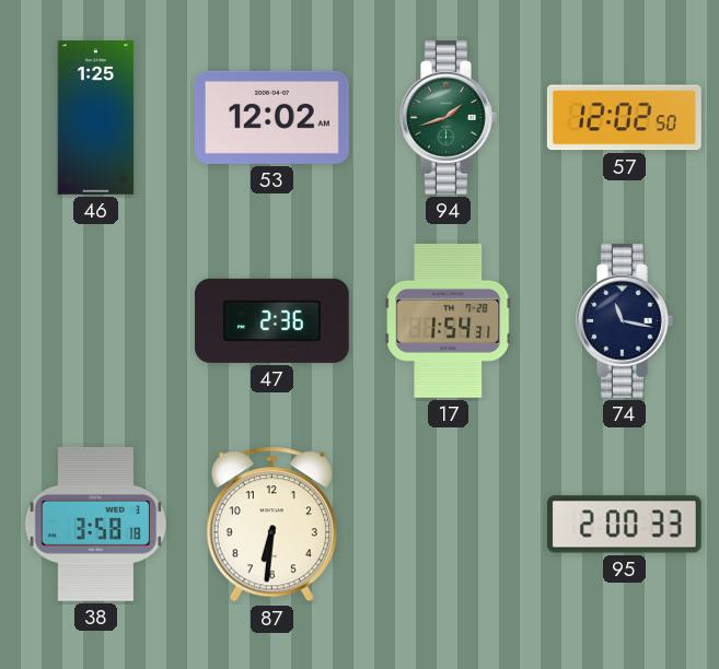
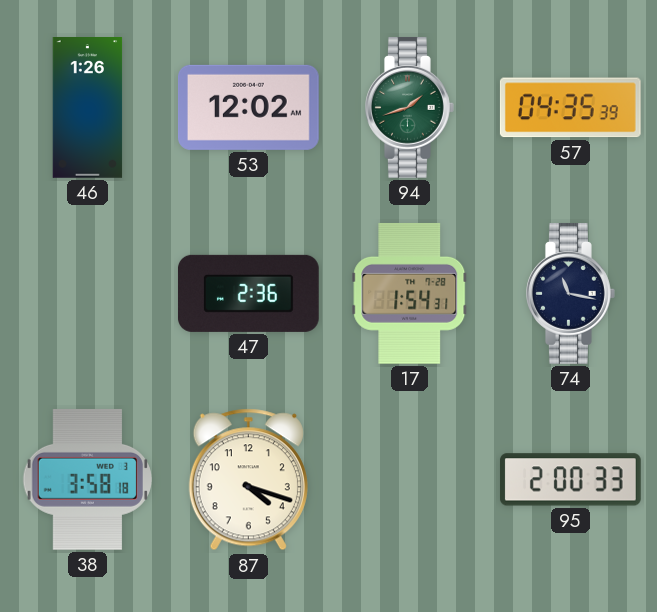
46: 1:25 -> 1:26 (88, 108)
57: 12:02 -> 04:35 (570, 108)
87: 6:31 -> 4:18 (248, 480)
